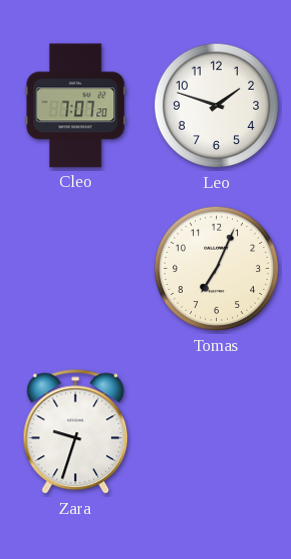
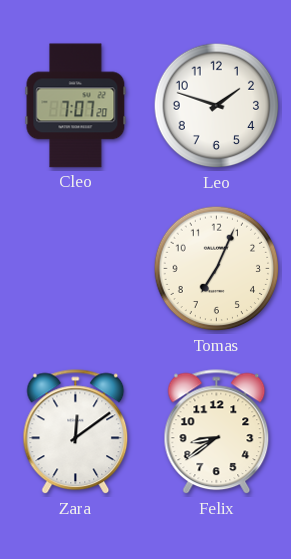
Zara: 9:33 -> 12:09 (76, 432)
Felix: none -> 8:39 (217, 432)
